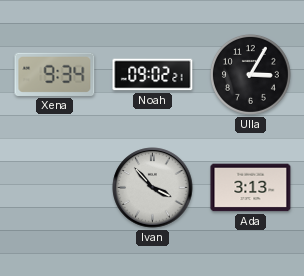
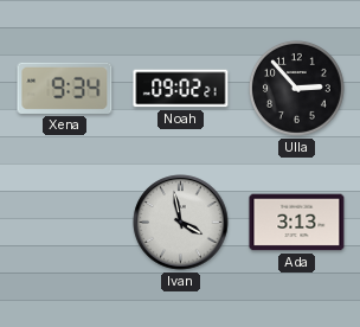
Ulla: 3:05 -> 2:53 (296, 88)
Ivan: 3:53 -> 3:58 (181, 223)
